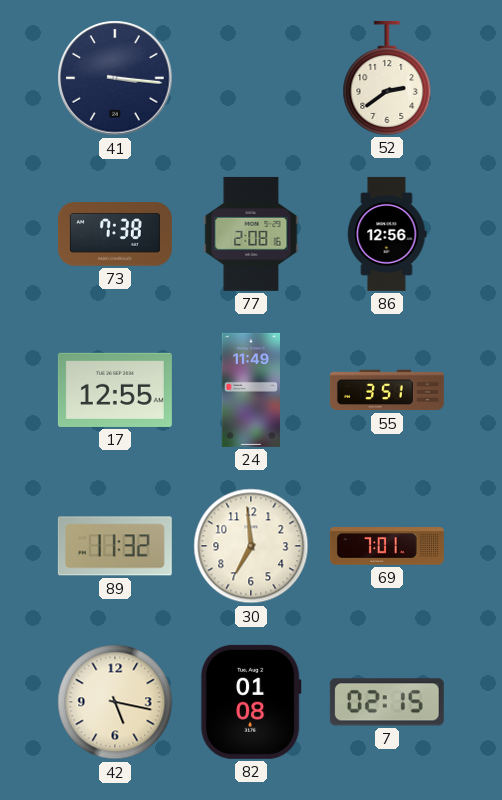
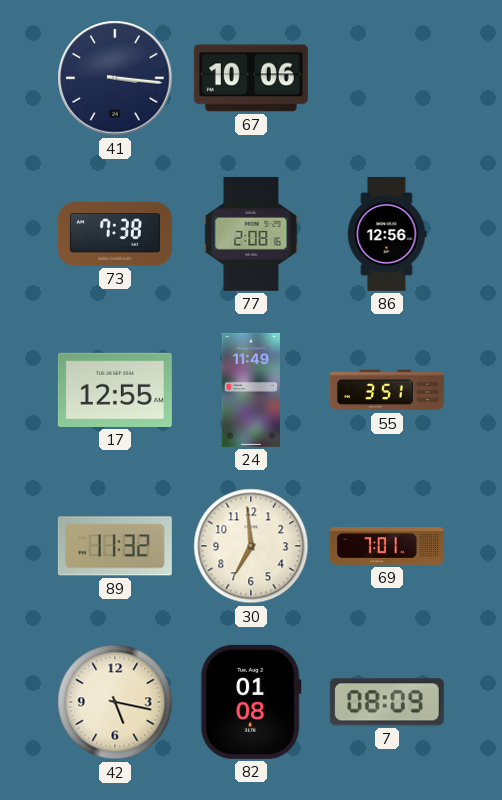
67: none -> 10:06 (251, 78)
52: 2:39 -> none (387, 78)
7: 02:15 -> 08:09 (387, 702)
